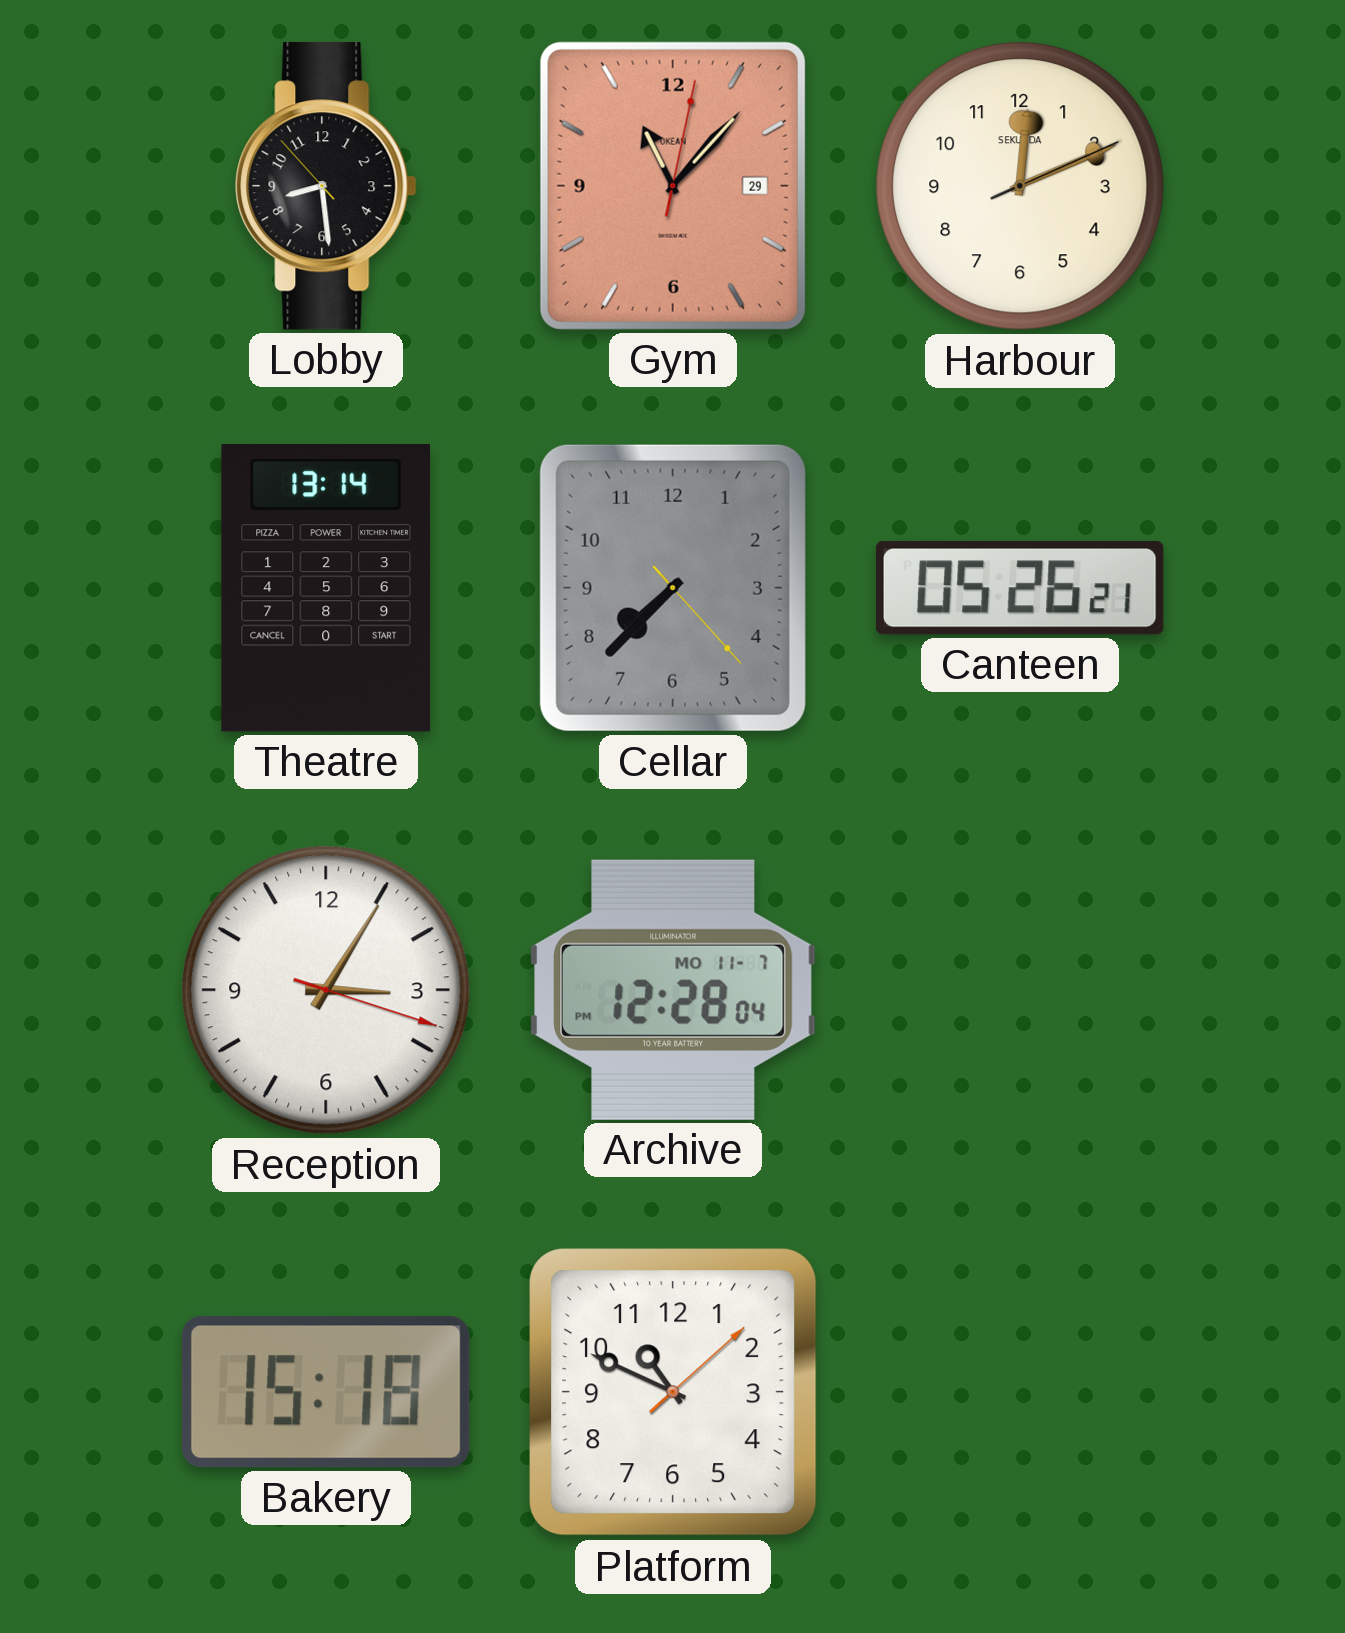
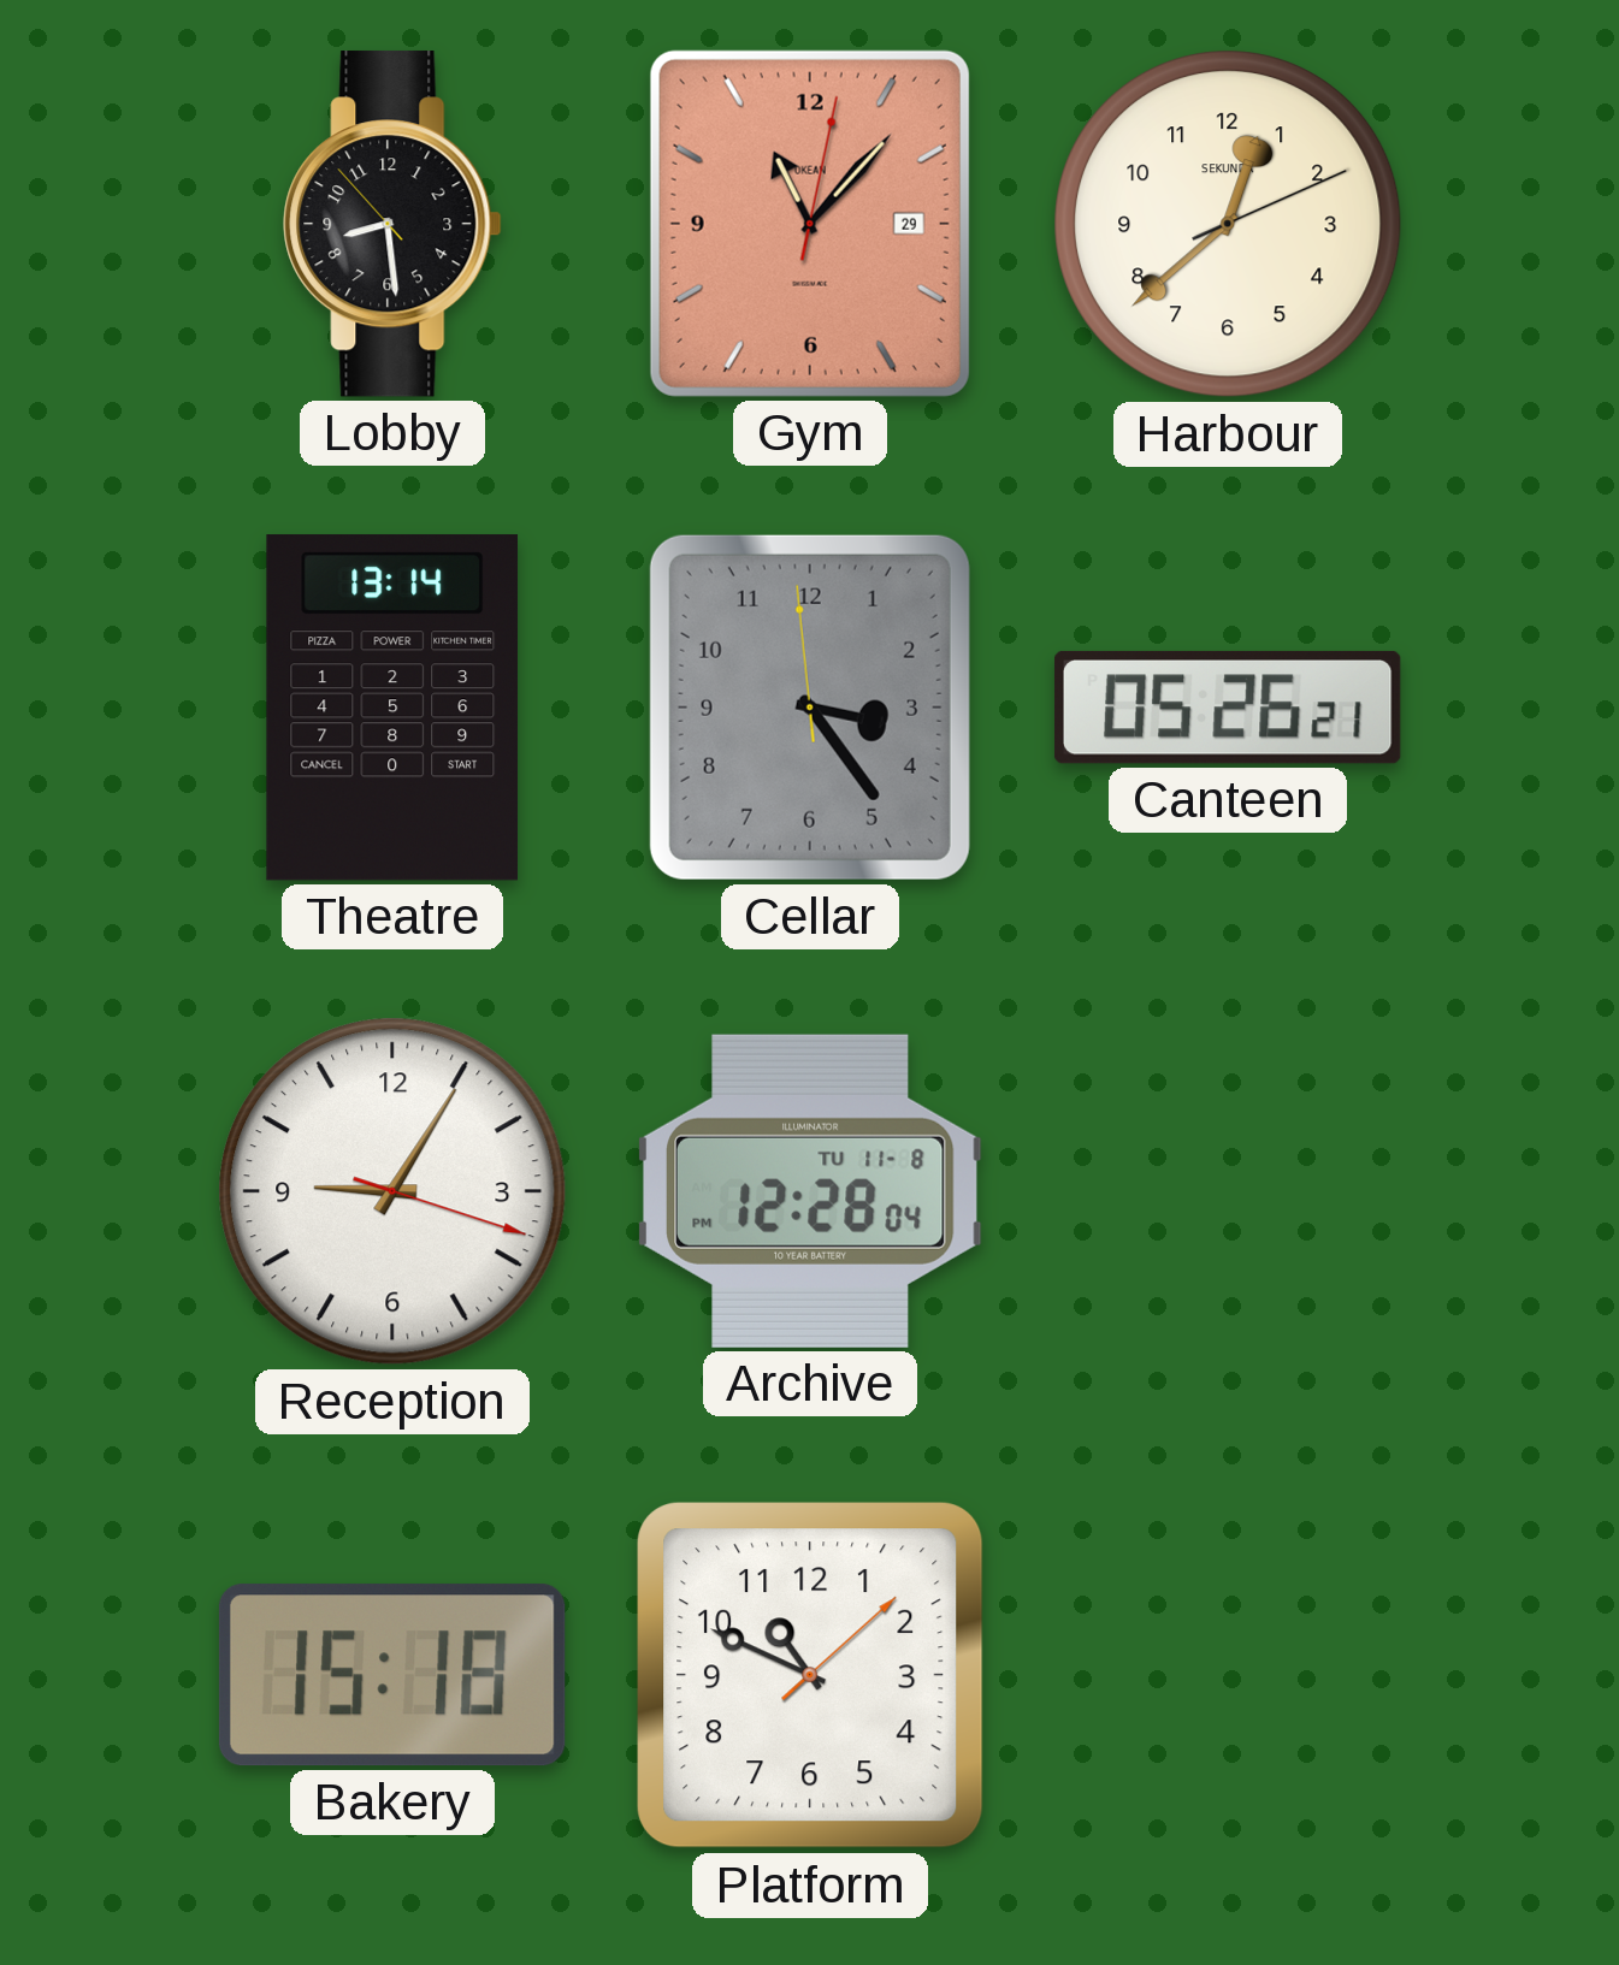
Harbour: 12:11 -> 12:38 (1228, 224)
Cellar: 7:37 -> 3:23 (810, 708)
Reception: 3:05 -> 9:05 (392, 1191)
Archive date: MO 11-7 -> TU 11-8 (810, 1191)
